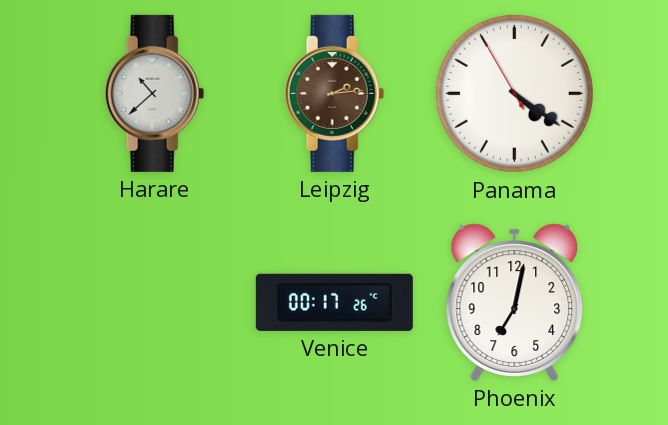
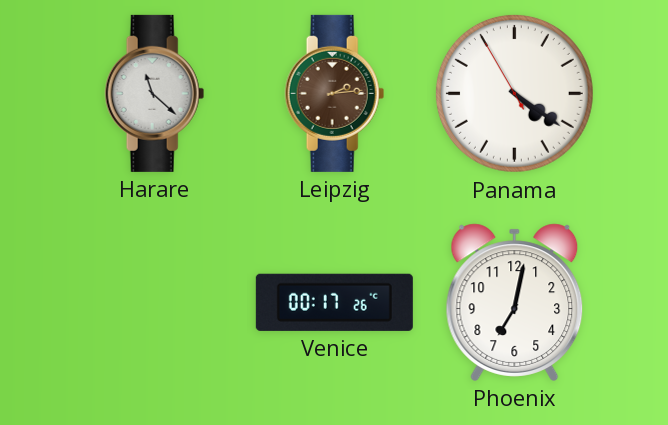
Harare: 10:38 -> 11:22 (155, 93)
